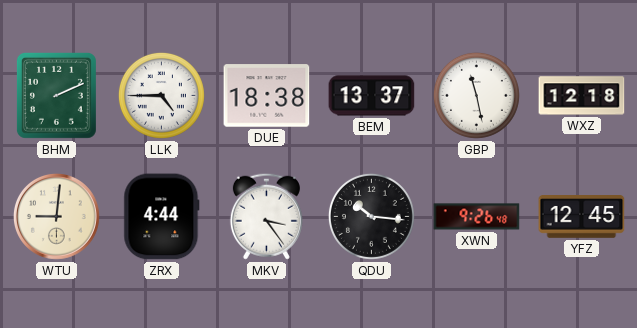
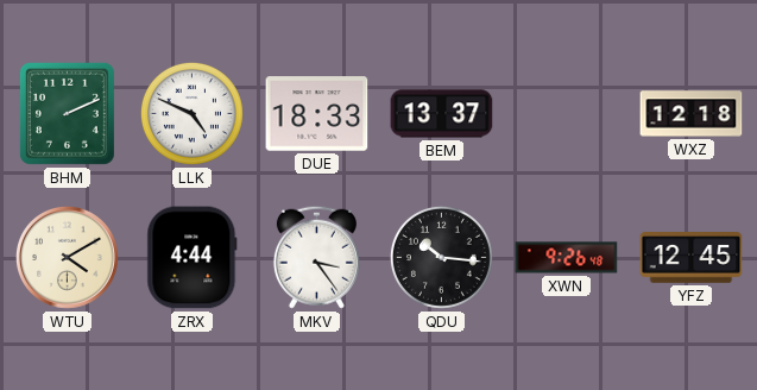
LLK: 4:45 -> 4:49 (191, 113)
DUE: 18:38 -> 18:33 (317, 114)
GBP: 11:28 -> none (476, 95)
WTU: 9:01 -> 4:10 (67, 257)
